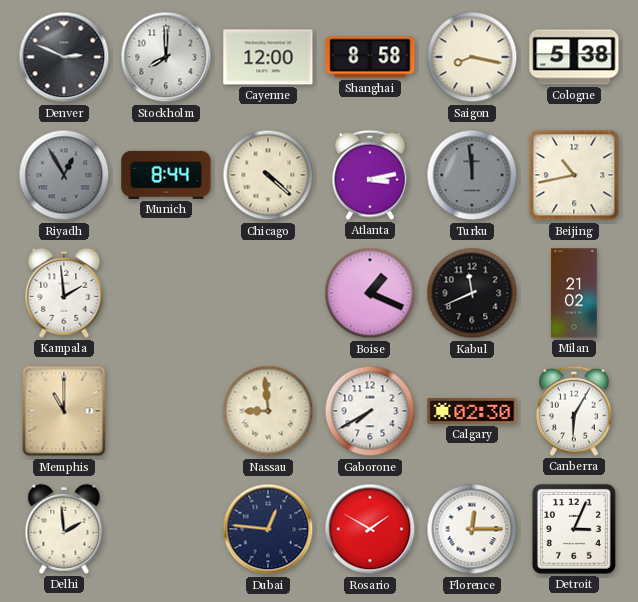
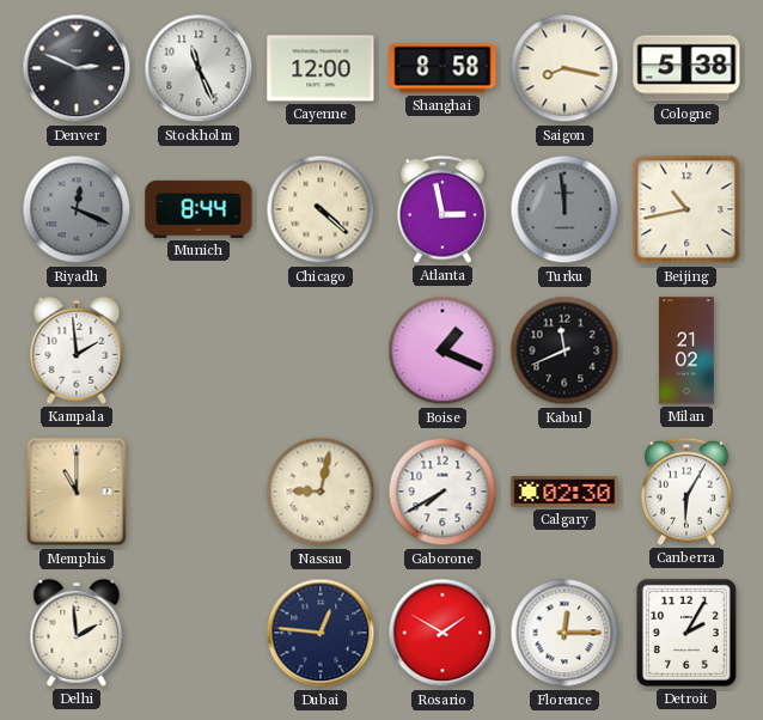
Stockholm: 8:00 -> 11:26 (199, 68)
Riyadh: 12:55 -> 12:19 (77, 209)
Atlanta: 3:13 -> 2:58 (444, 209)
Nassau: 8:59 -> 9:02 (321, 492)
Detroit: 3:04 -> 2:05 (686, 633)
